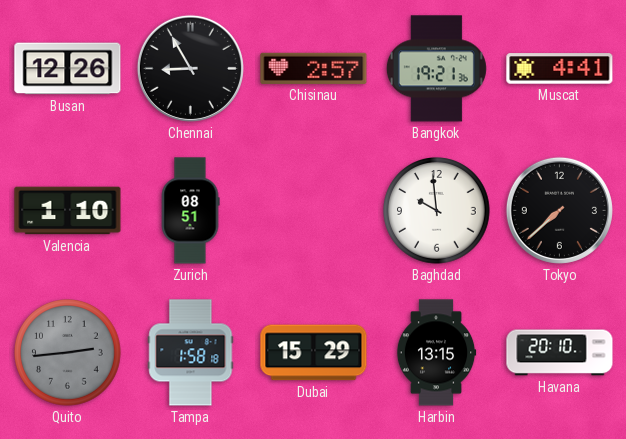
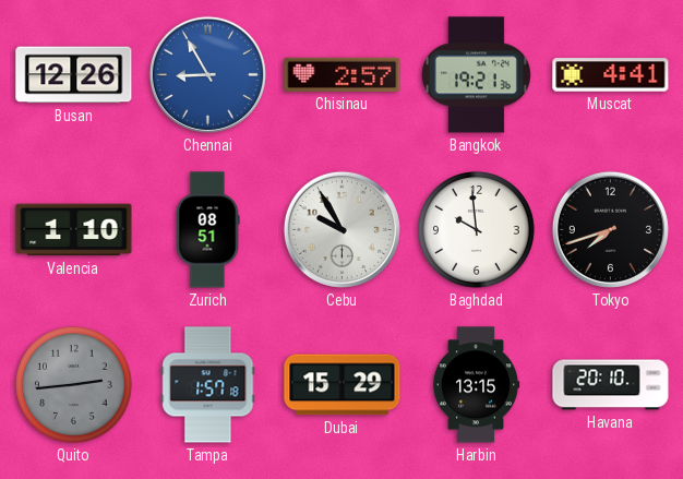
Chennai dial: black -> blue (207, 74)
Cebu: none -> 9:55 (341, 229)
Tokyo: 7:38 -> 7:42 (610, 229)
Tampa: 1:58 -> 1:57 (208, 385)
